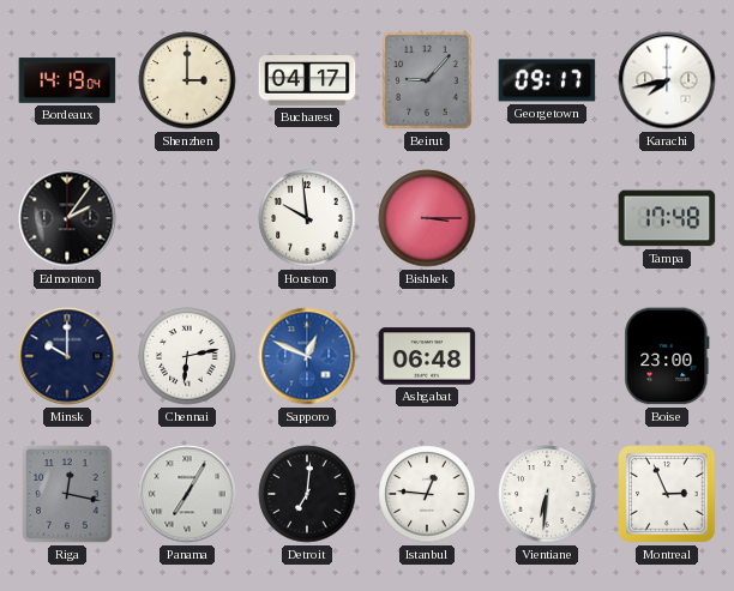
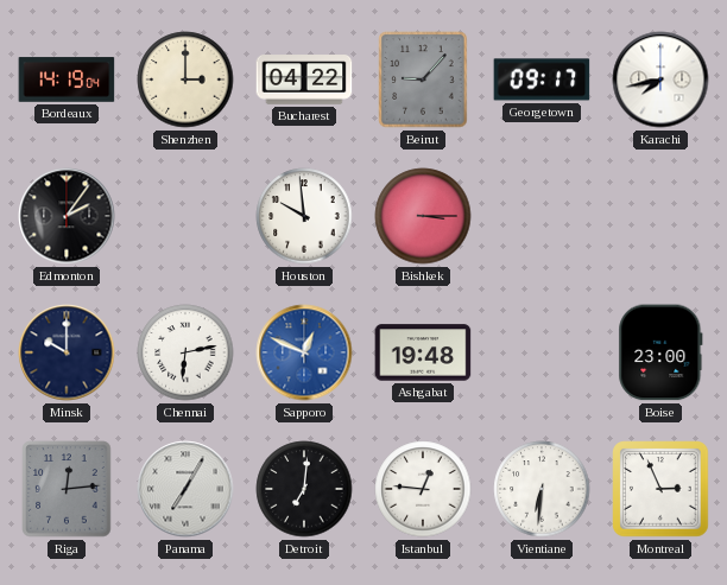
Bucharest: 04:17 -> 04:22 (304, 80)
Tampa: 17:48 -> none (667, 218)
Ashgabat: 06:48 -> 19:48 (423, 352)
Riga: 12:17 -> 12:14 (67, 489)
